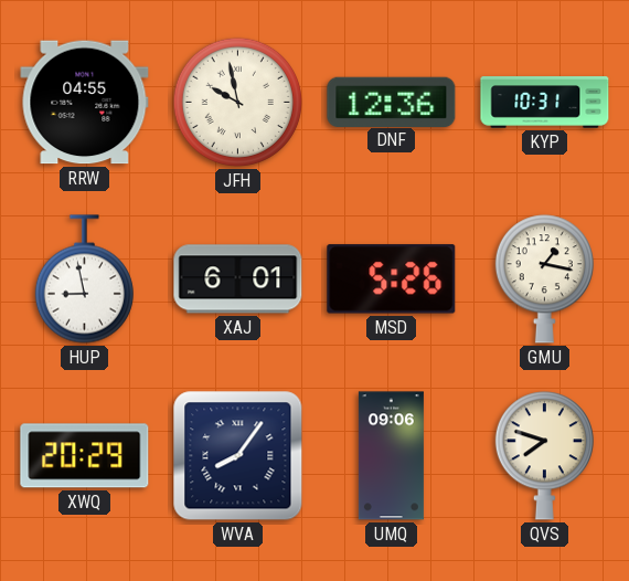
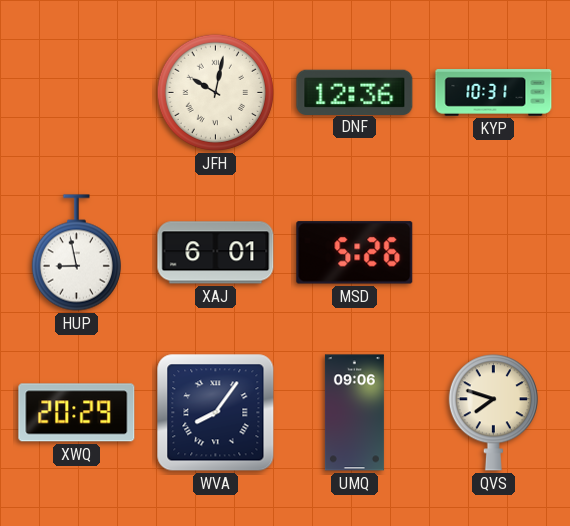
RRW: 04:55 -> none (85, 103)
JFH: 9:58 -> 10:02 (215, 92)
GMU: 1:17 -> none (544, 279)
